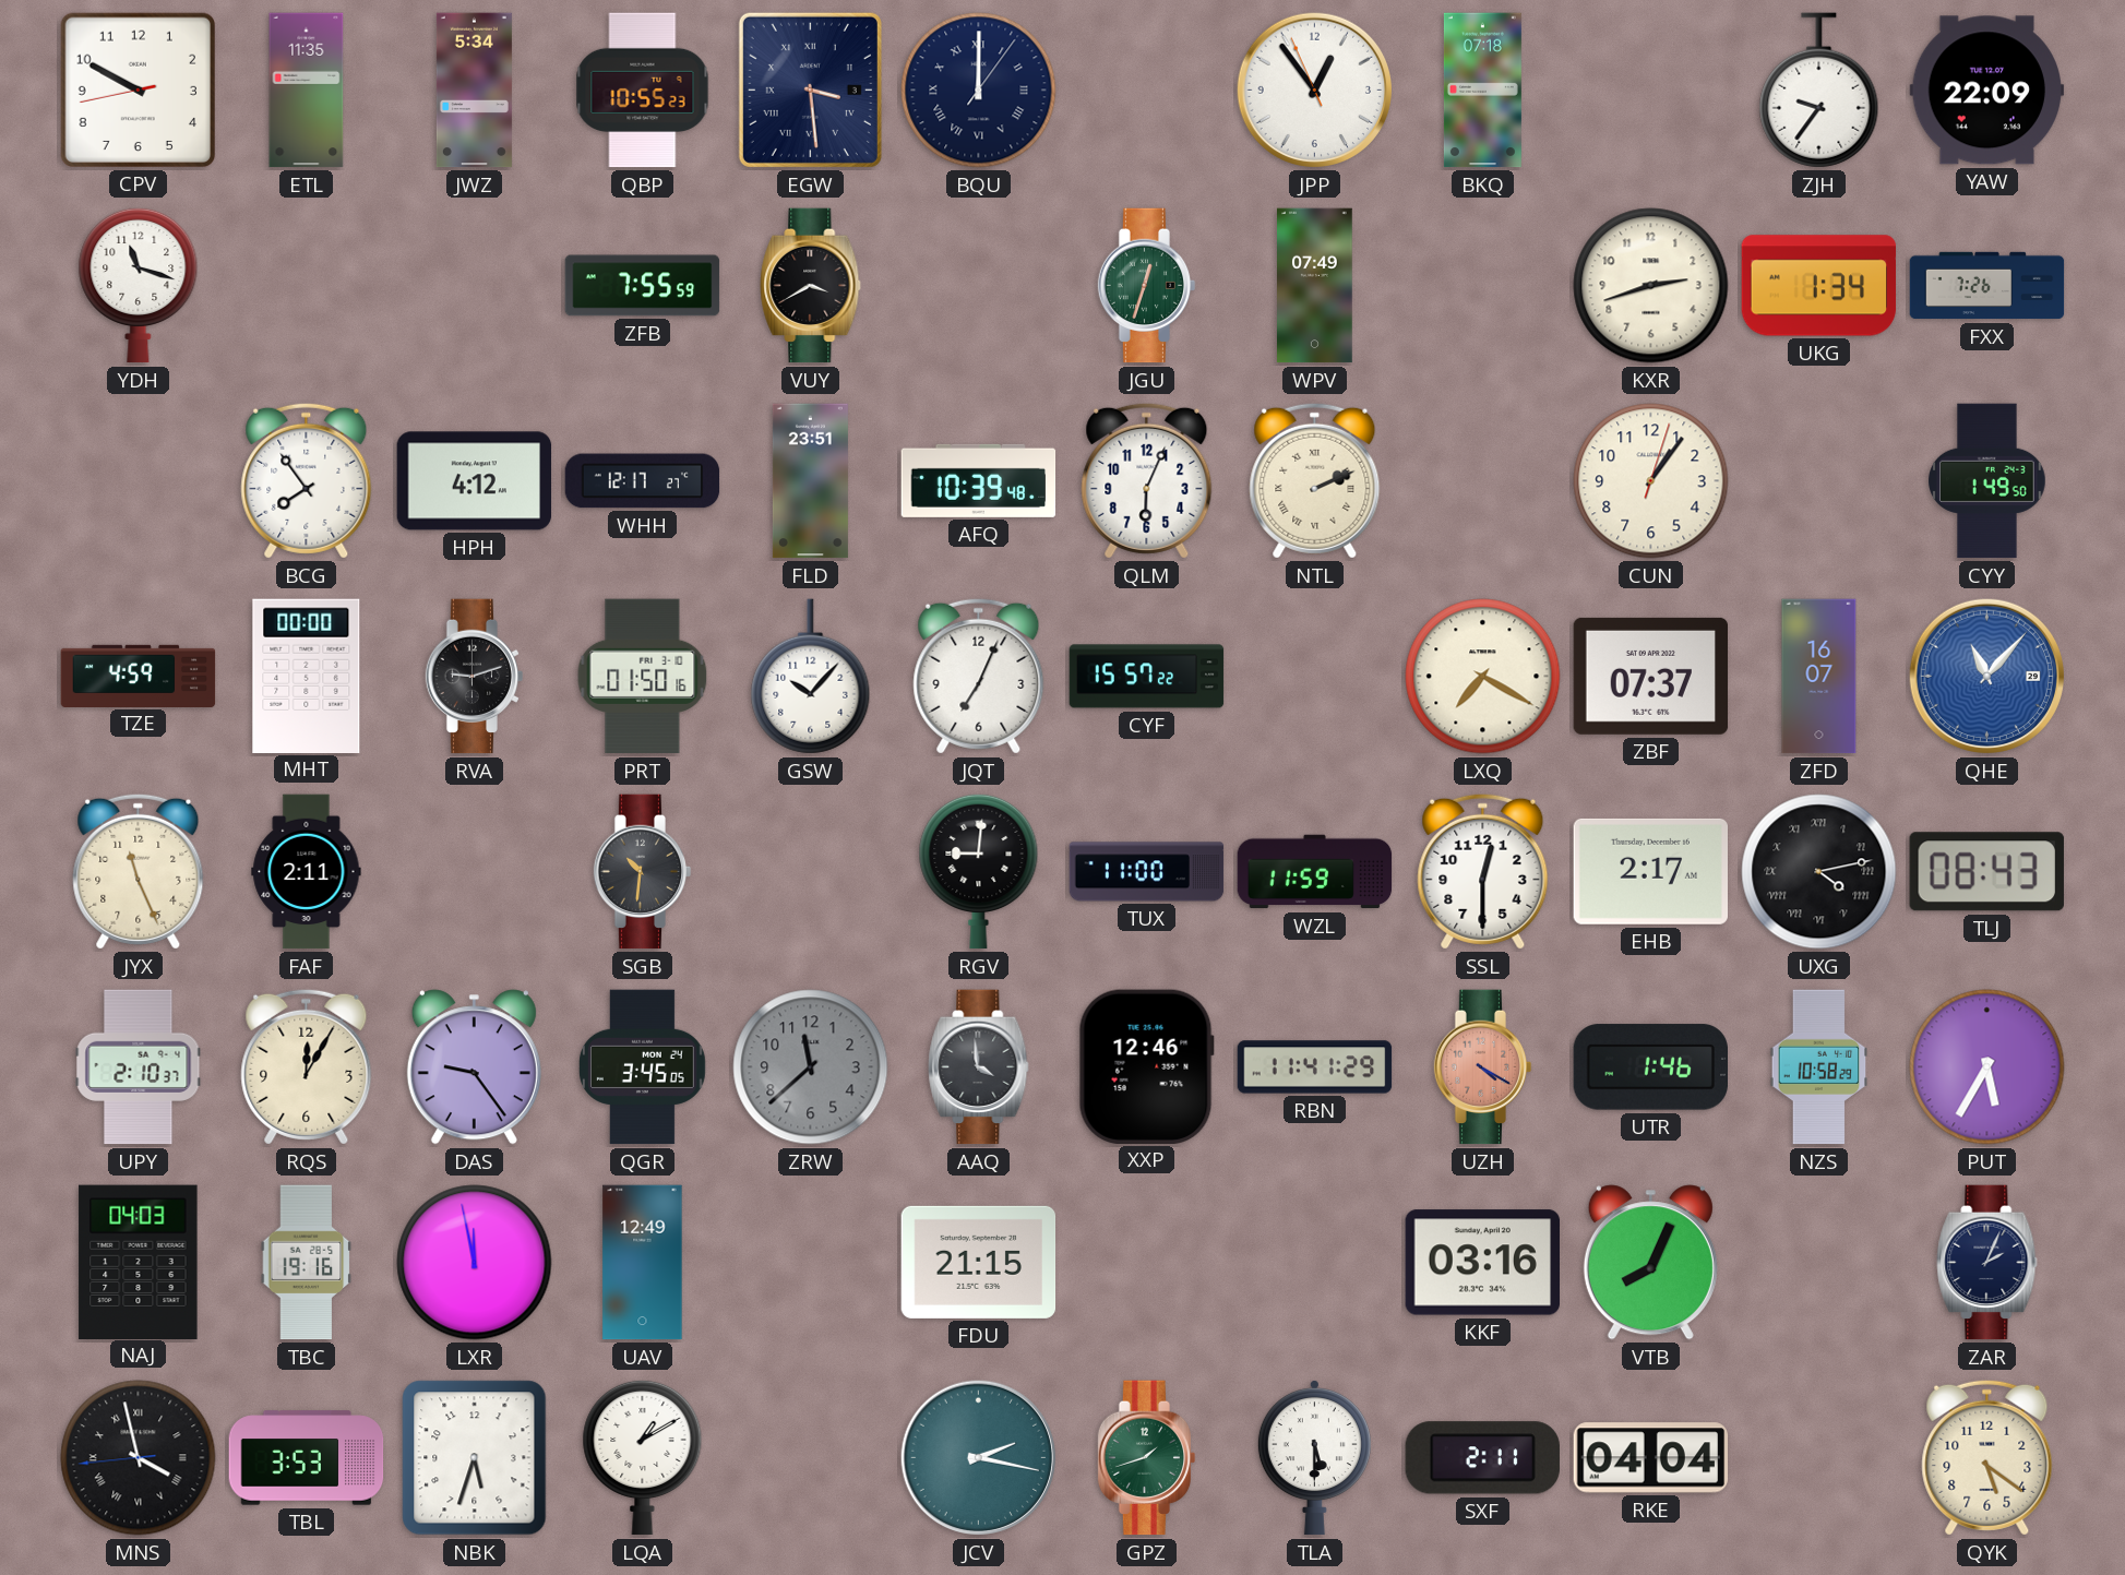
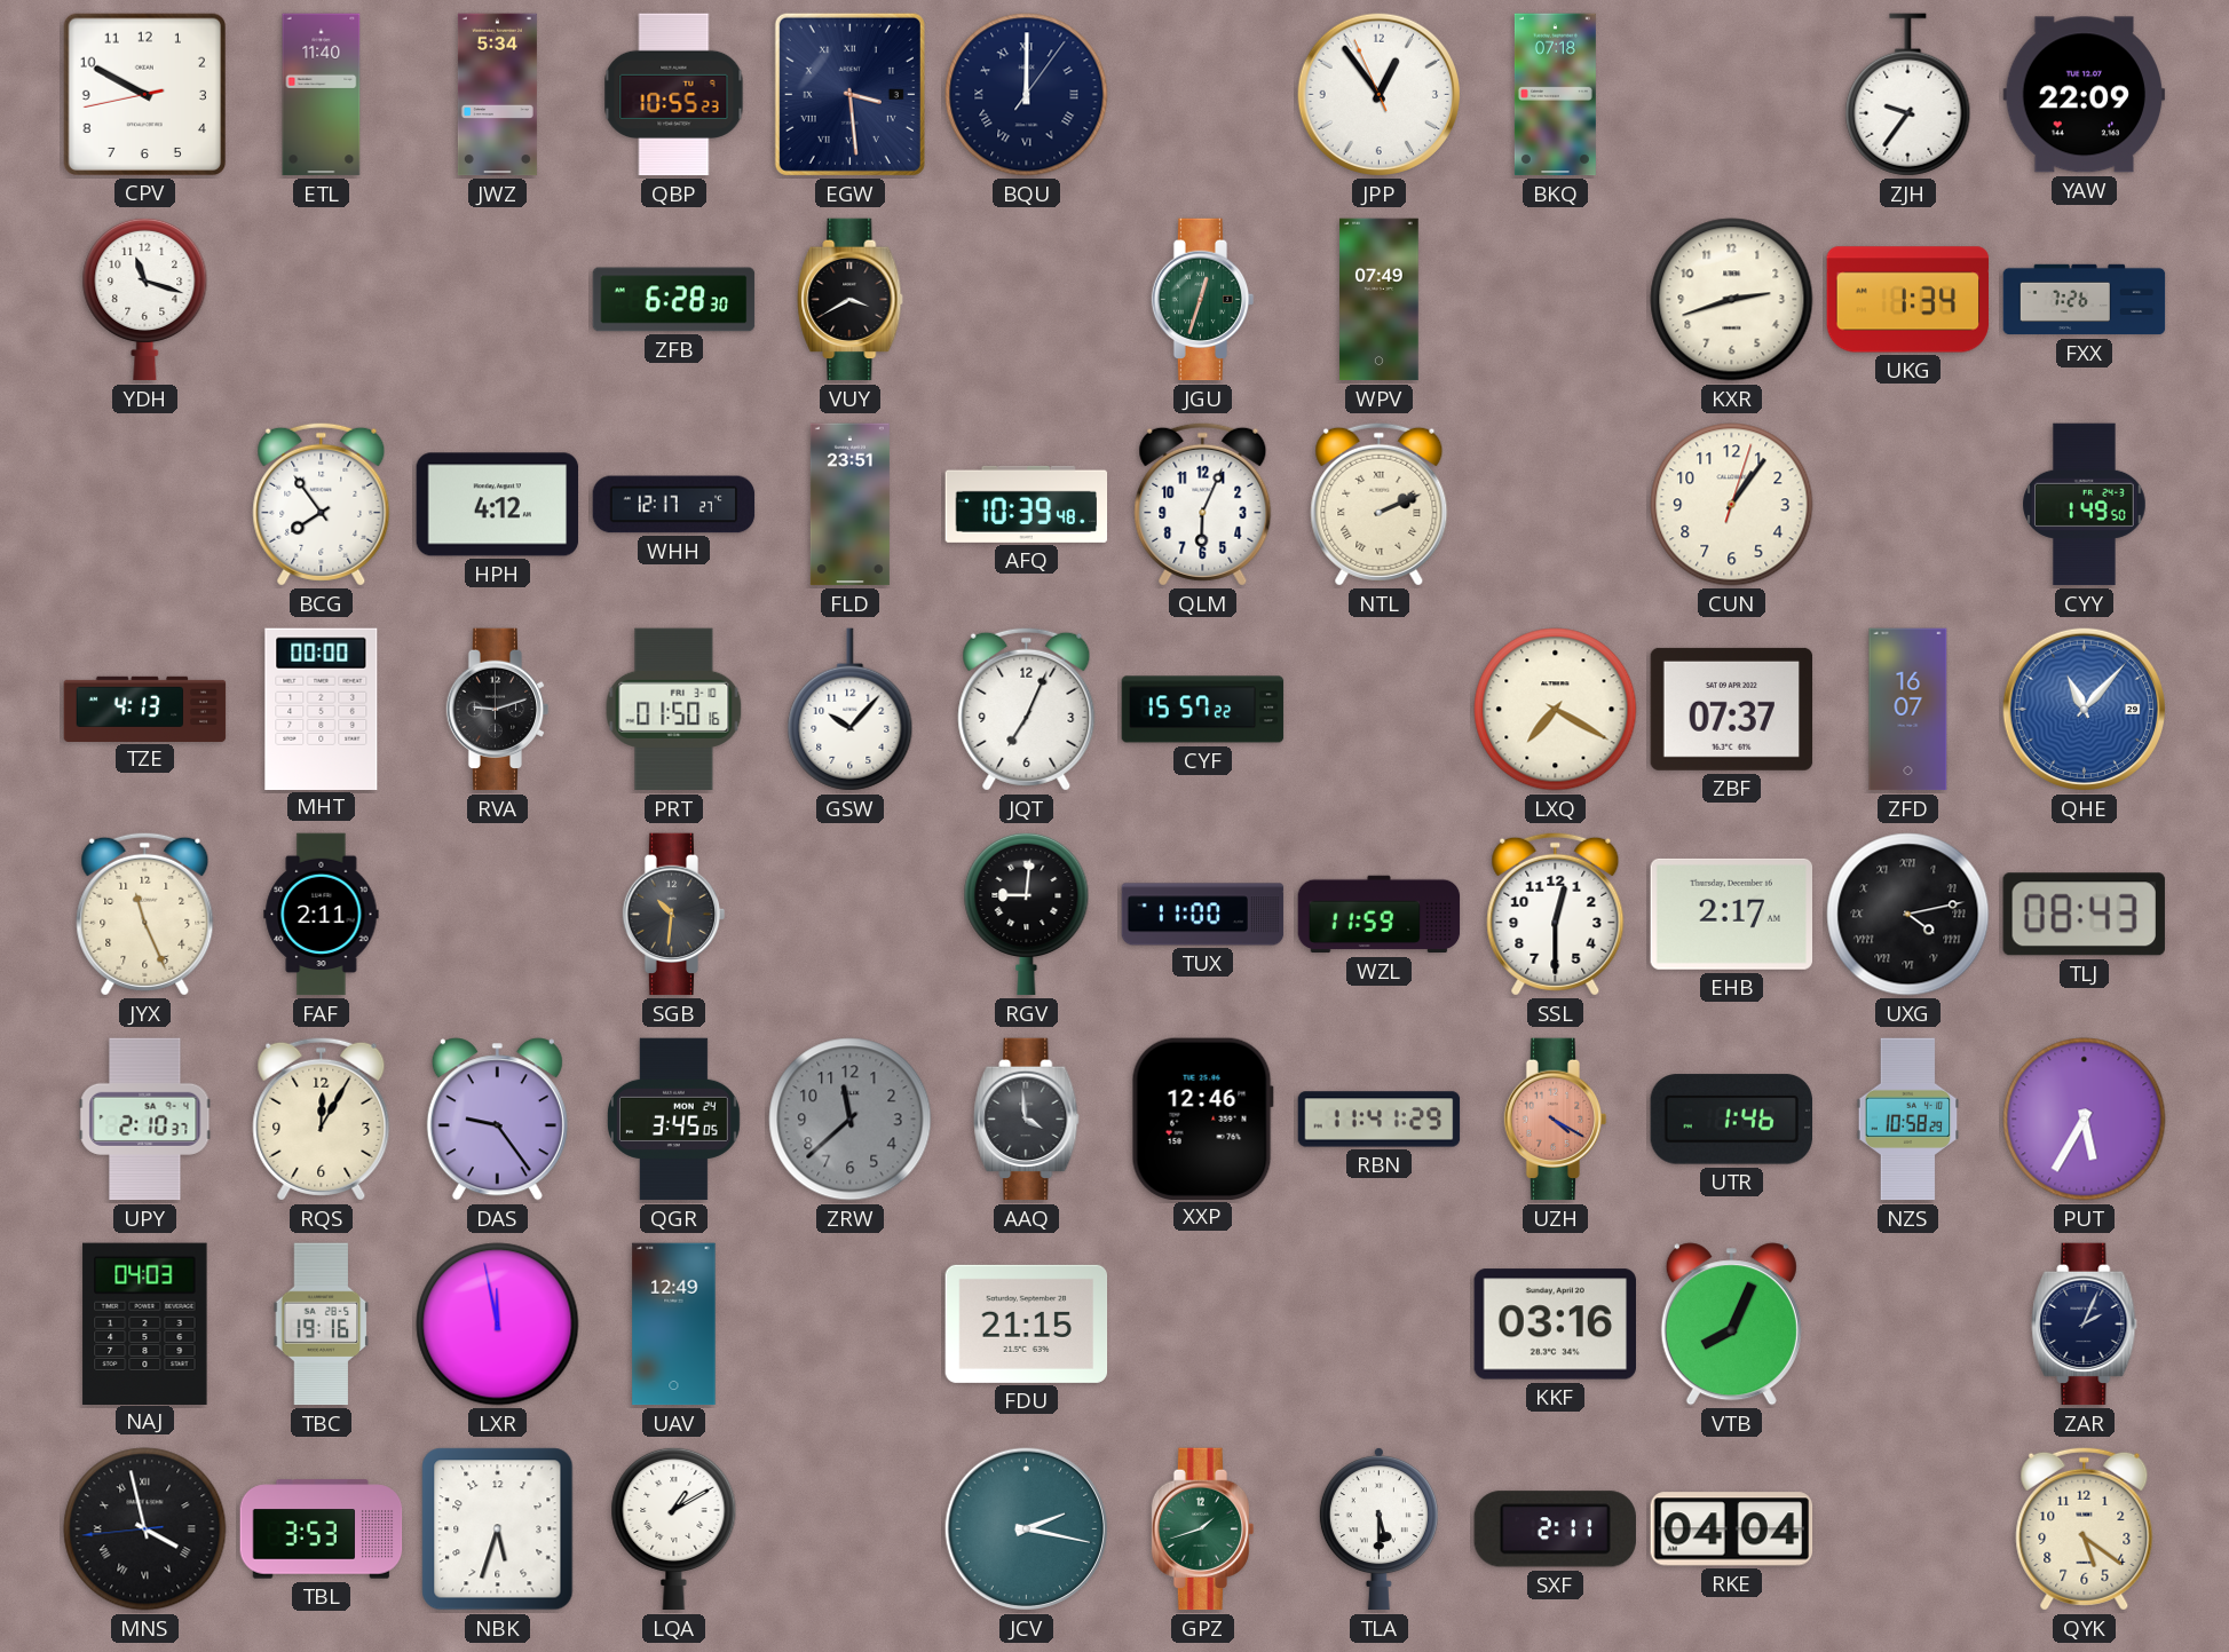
ETL: 11:35 -> 11:40 (322, 95)
ZFB: 7:55 -> 6:28 (674, 300)
TZE: 4:59 -> 4:13 (145, 709)
